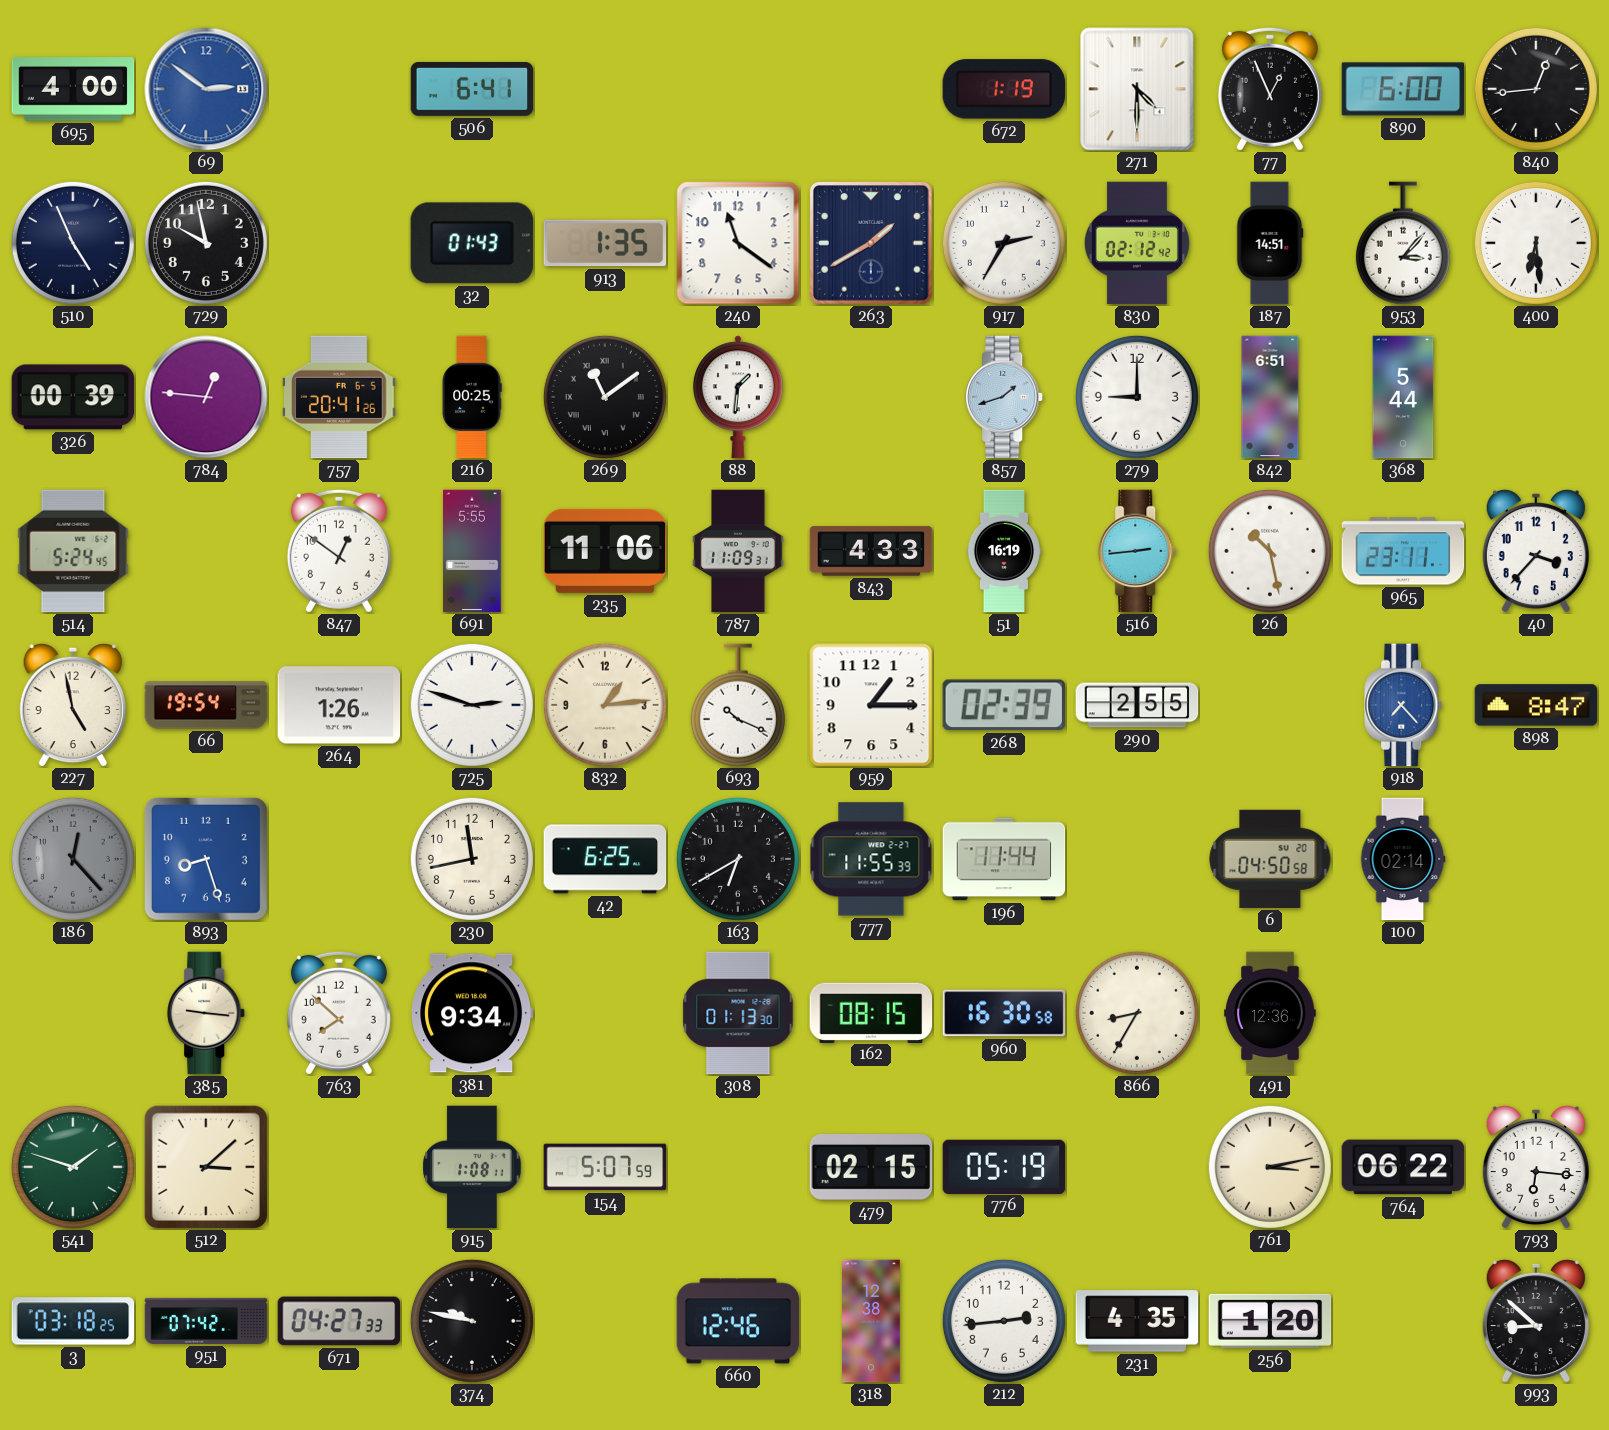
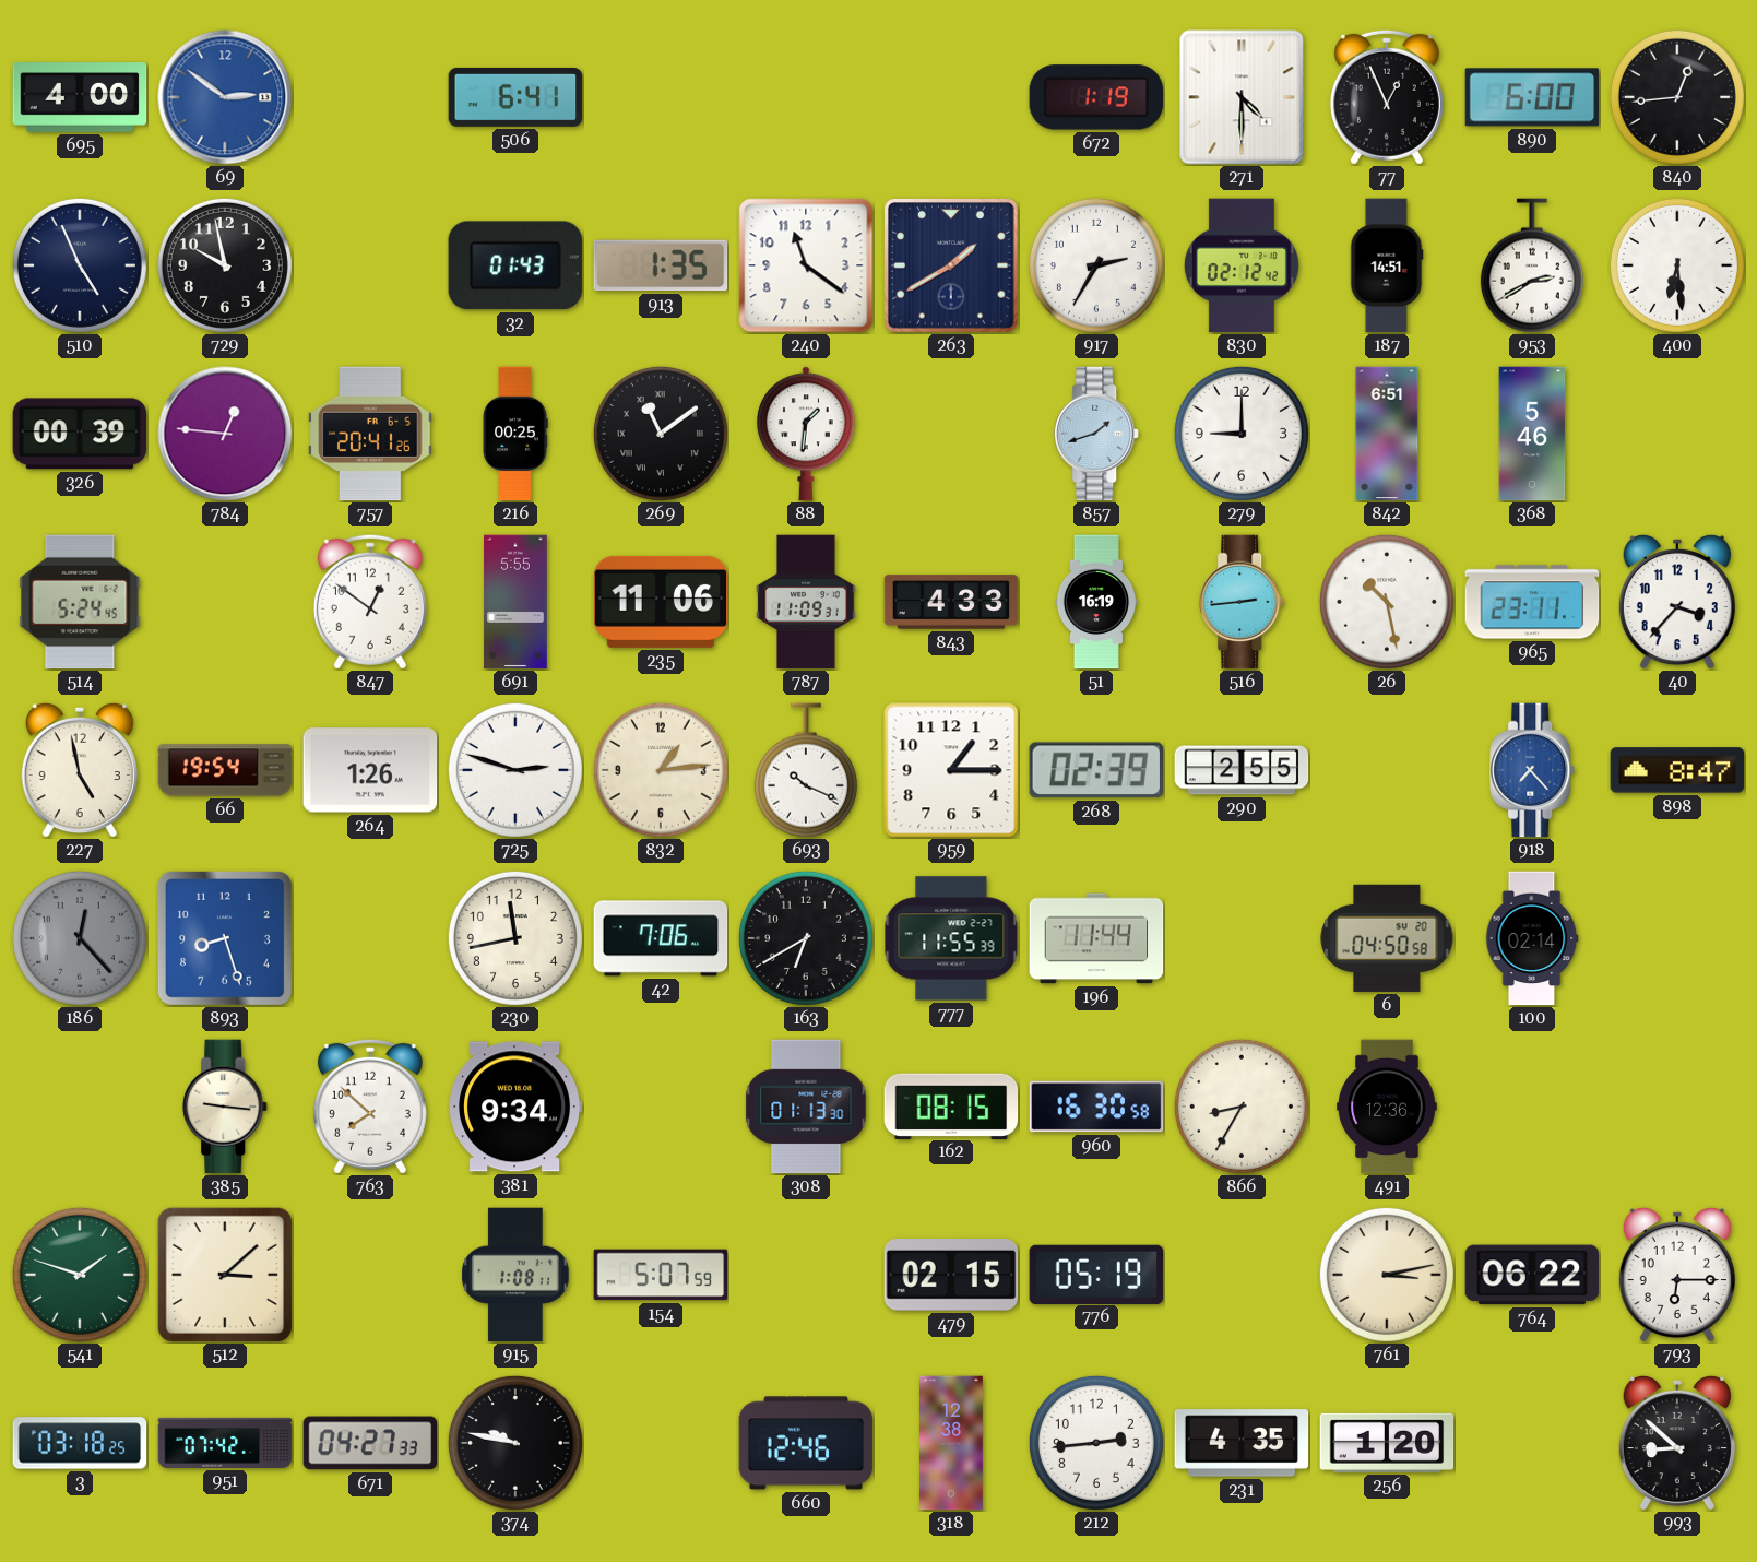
953: 3:07 -> 2:40 (1532, 265)
368: 5:44 -> 5:46 (1532, 434)
42: 6:25 -> 7:06 (661, 938)
793: 6:16 -> 6:15 (1677, 1275)
